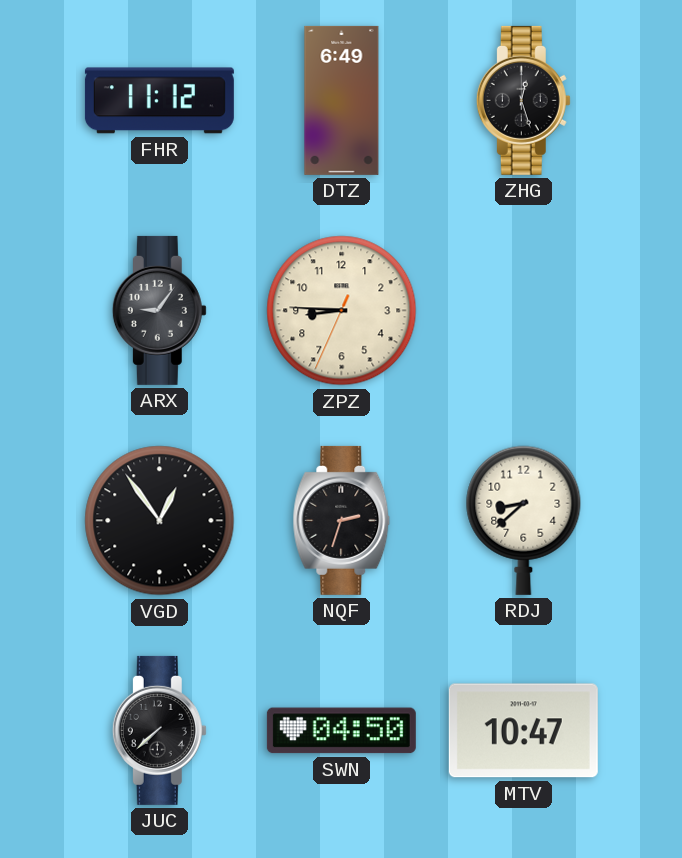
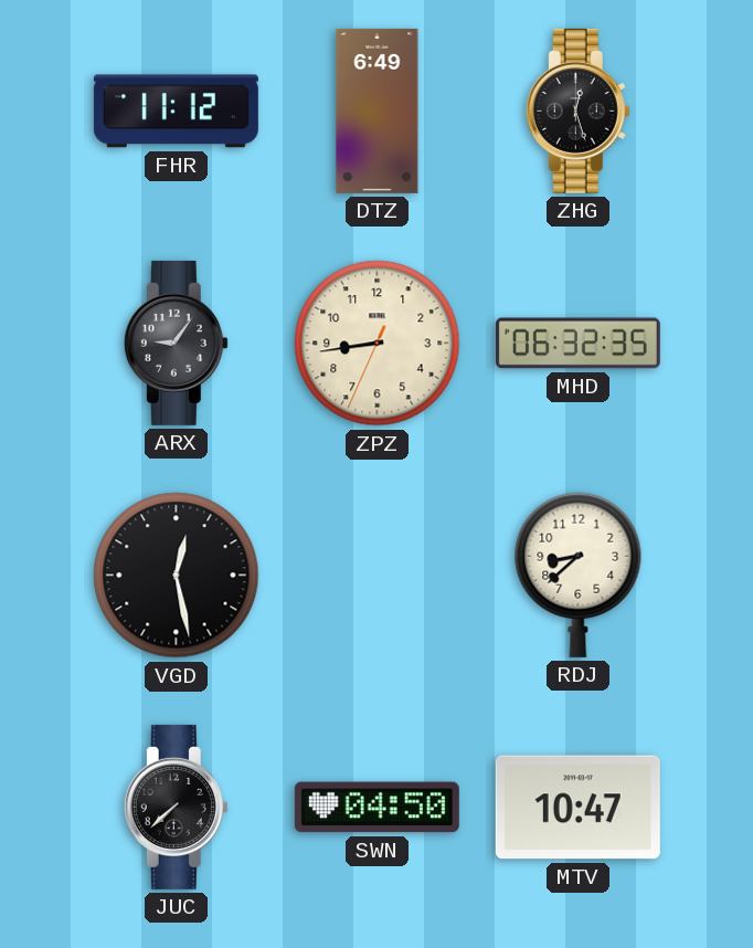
ZPZ: 8:45 -> 8:43 (378, 344)
MHD: none -> 06:32 (577, 344)
VGD: 12:54 -> 12:28 (177, 576)
NQF: 2:33 -> none (342, 520)
